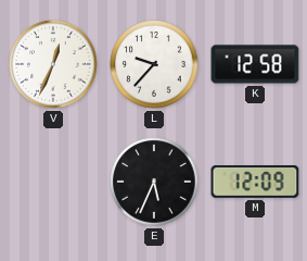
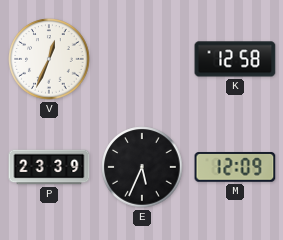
L: 9:37 -> none (154, 64)
P: none -> 23:39 (49, 167)
